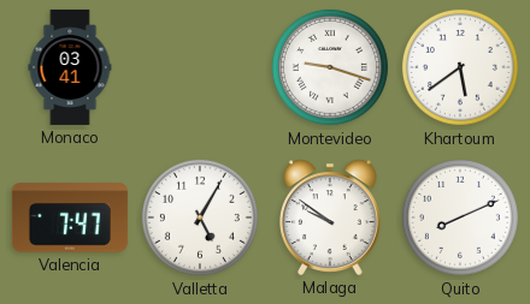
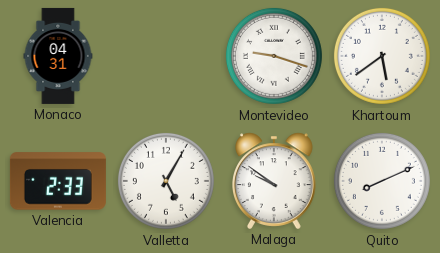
Monaco: 03:41 -> 04:31 (58, 56)
Valencia: 7:47 -> 2:33 (58, 181)
